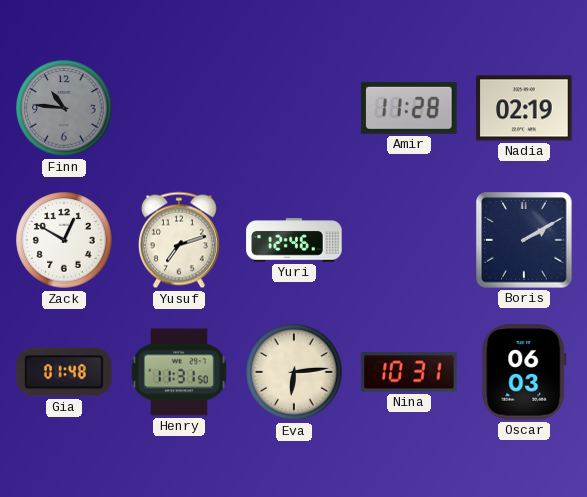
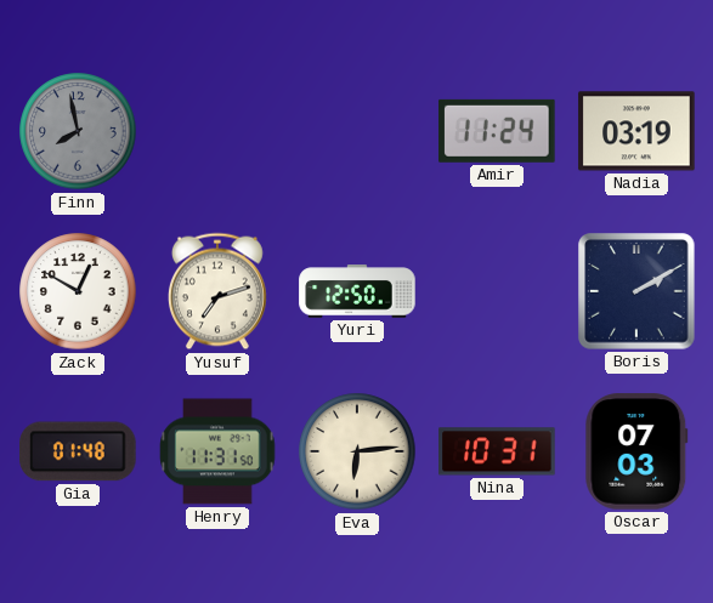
Finn: 10:46 -> 7:58 (78, 131)
Amir: 11:28 -> 11:24 (497, 131)
Nadia: 02:19 -> 03:19 (636, 131)
Yuri: 12:46 -> 12:50 (357, 291)
Oscar: 06:03 -> 07:03 (636, 451)
